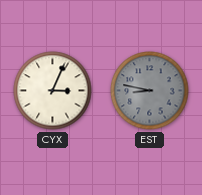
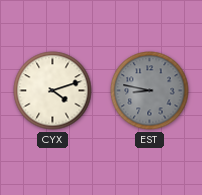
CYX: 3:04 -> 4:12 (53, 91)
